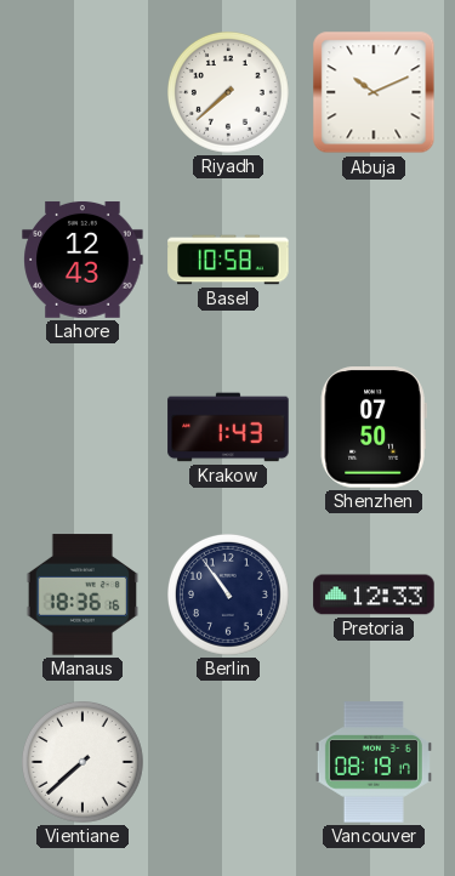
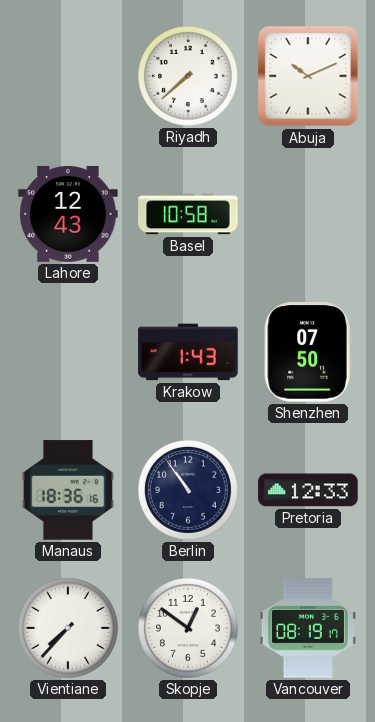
Vientiane: 7:38 -> 7:37 (69, 629)
Skopje: none -> 12:51 (189, 629)
